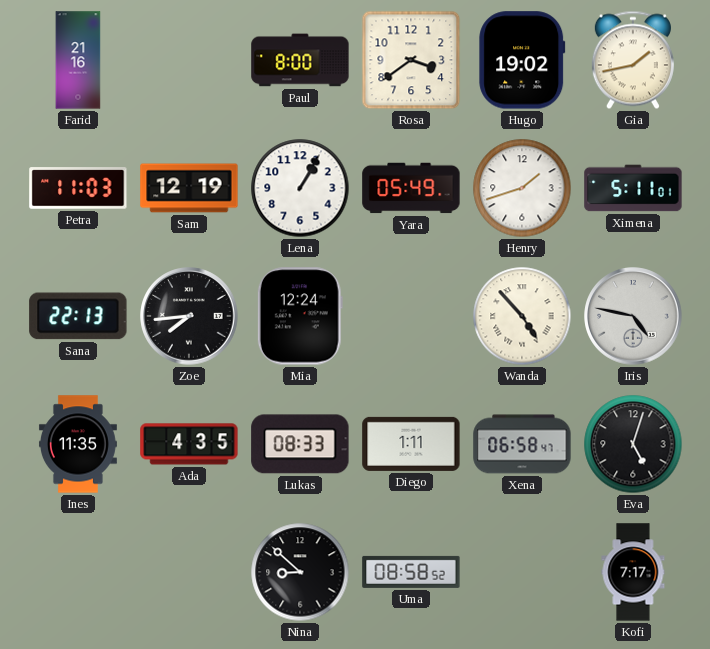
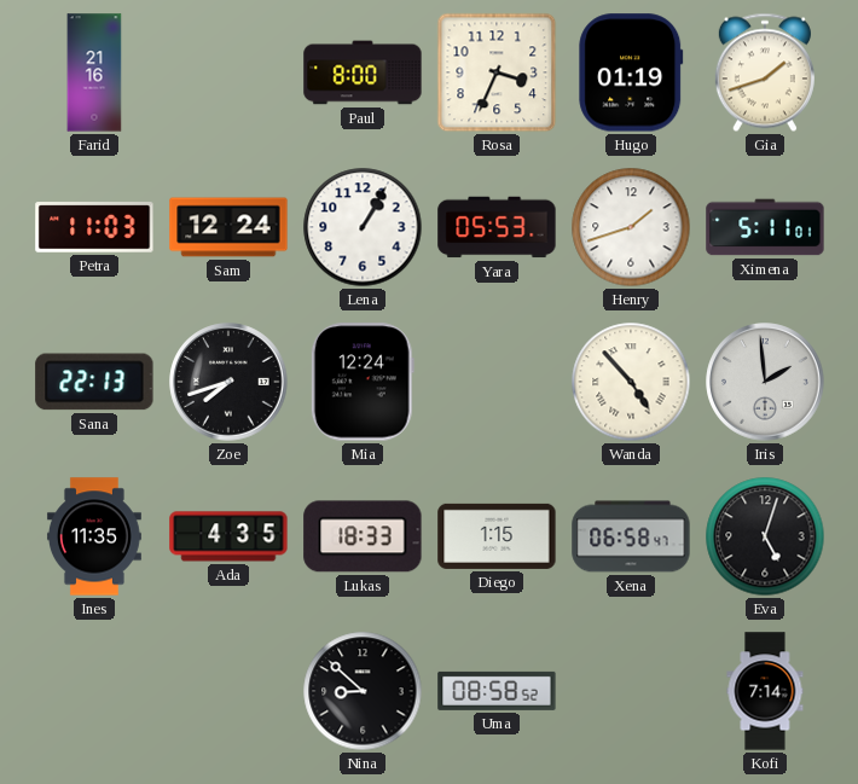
Rosa: 3:39 -> 3:34 (497, 72)
Hugo: 19:02 -> 01:19 (631, 72)
Gia: 1:43 -> 1:42 (765, 72)
Sam: 12:19 -> 12:24 (228, 227)
Yara: 05:49 -> 05:53 (497, 227)
Zoe: 7:44 -> 7:42 (228, 382)
Iris: 4:47 -> 1:59 (765, 382)
Lukas: 08:33 -> 18:33 (363, 536)
Diego: 1:11 -> 1:15 (497, 536)
Kofi: 7:17 -> 7:14 (765, 691)
